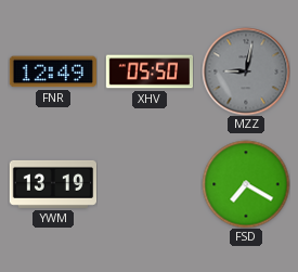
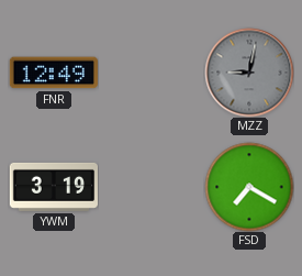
XHV: 05:50 -> none (148, 72)
YWM: 13:19 -> 3:19 (53, 187)
